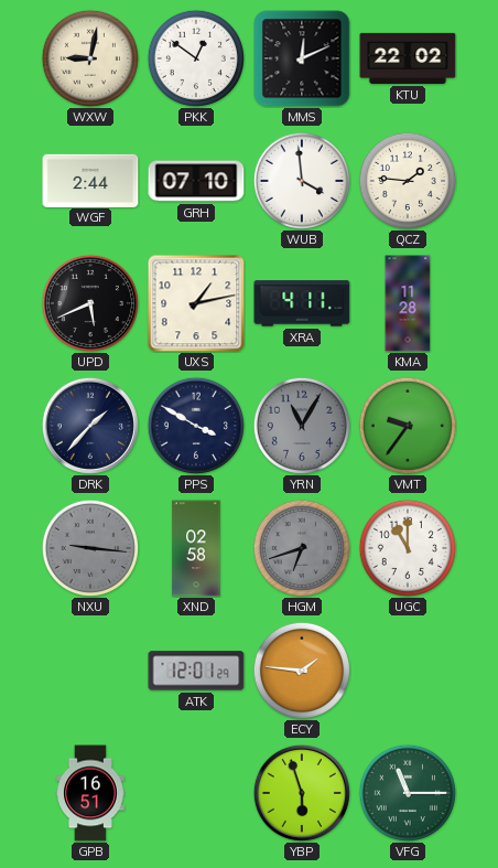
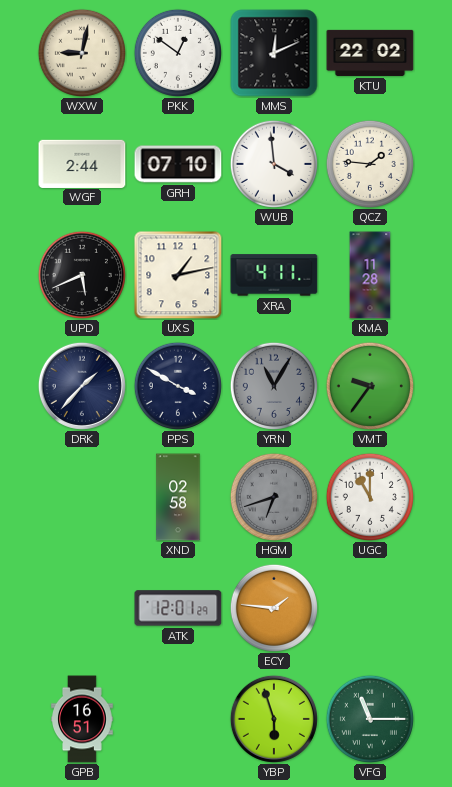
NXU: 9:16 -> none (90, 548)
